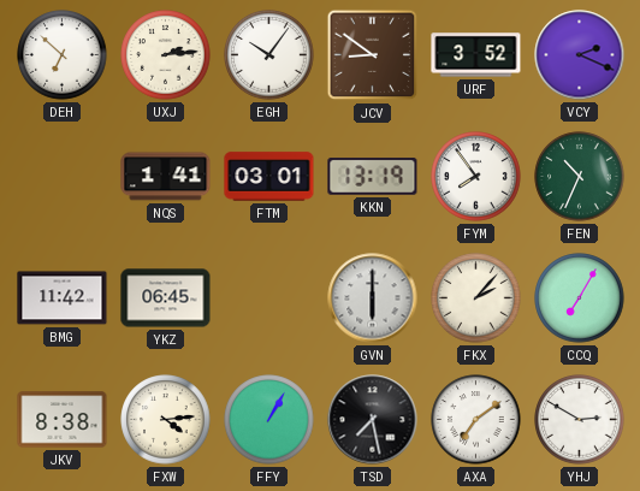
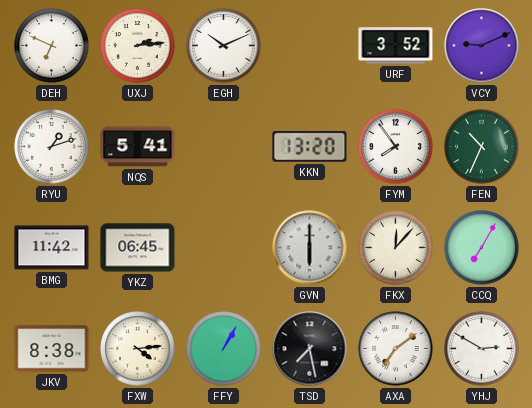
DEH: 6:52 -> 6:49 (52, 46)
EGH: 10:06 -> 10:11 (224, 46)
JCV: 8:51 -> none (373, 55)
VCY: 2:19 -> 9:11 (482, 46)
RYU: none -> 1:12 (52, 147)
NQS: 1:41 -> 5:41 (138, 147)
FTM: 03:01 -> none (269, 177)
KKN: 13:19 -> 13:20 (310, 147)
FKX: 2:07 -> 12:07 (396, 248)
